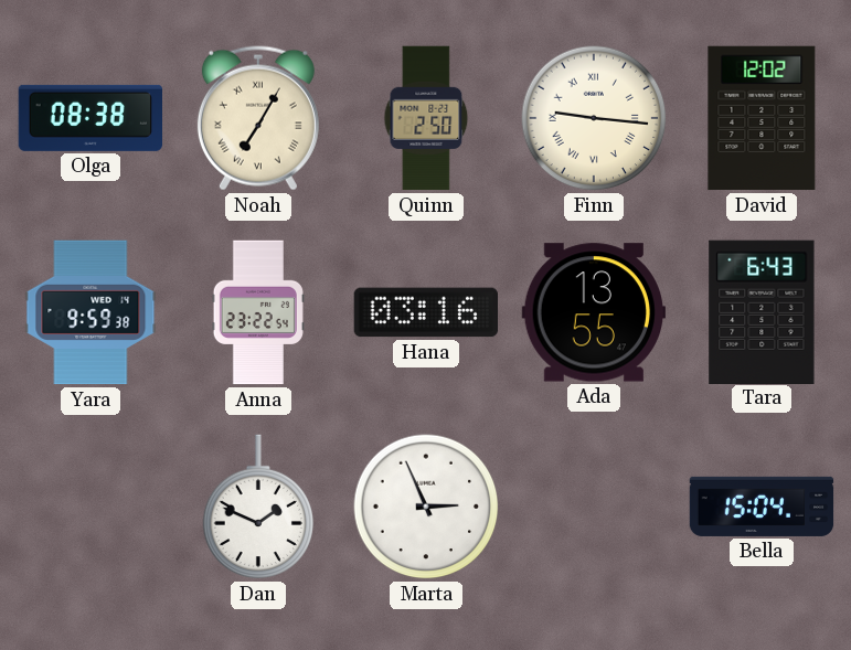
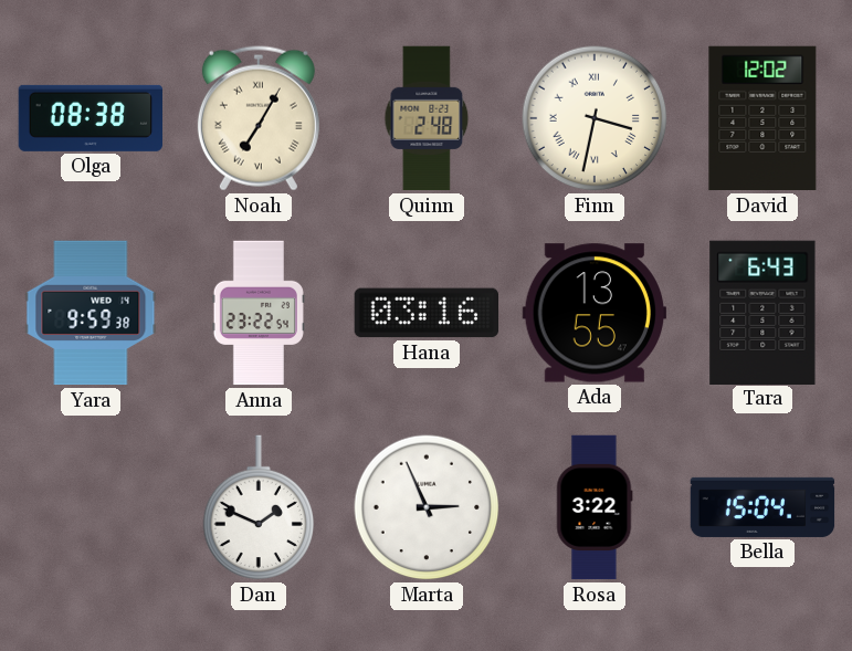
Quinn: 2:50 -> 2:48 (427, 118)
Finn: 9:16 -> 3:32 (595, 118)
Rosa: none -> 3:22 (595, 507)
